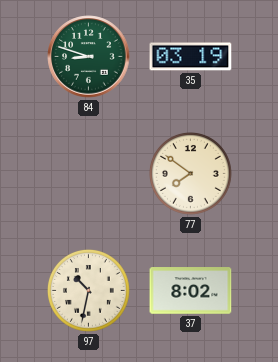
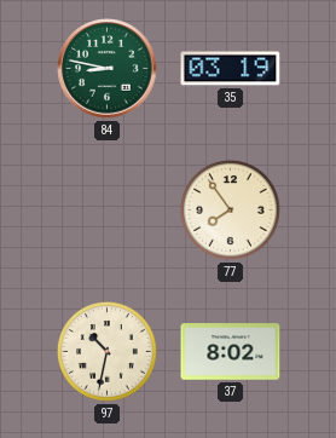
84: 8:48 -> 8:47 (108, 69)
77: 7:51 -> 7:54 (231, 211)
